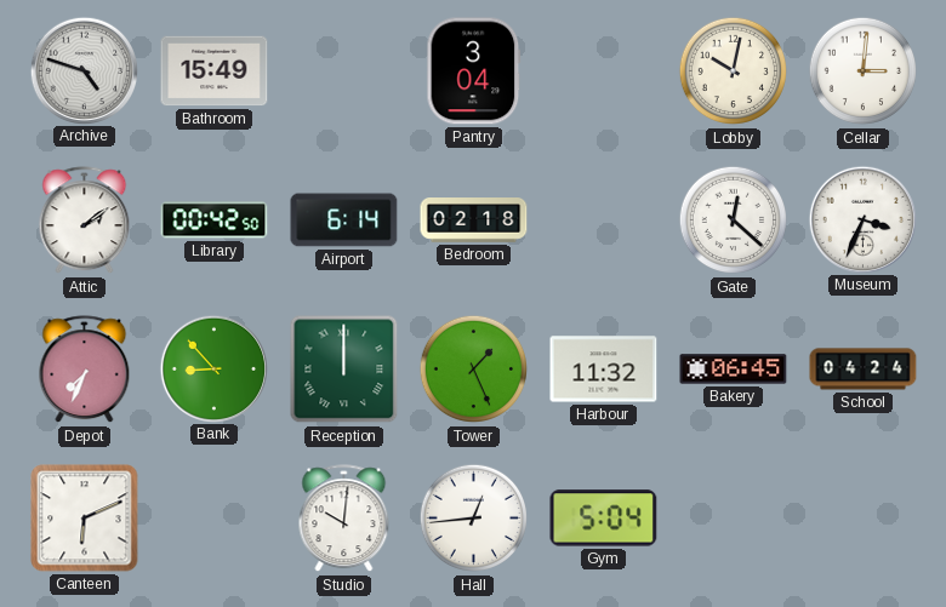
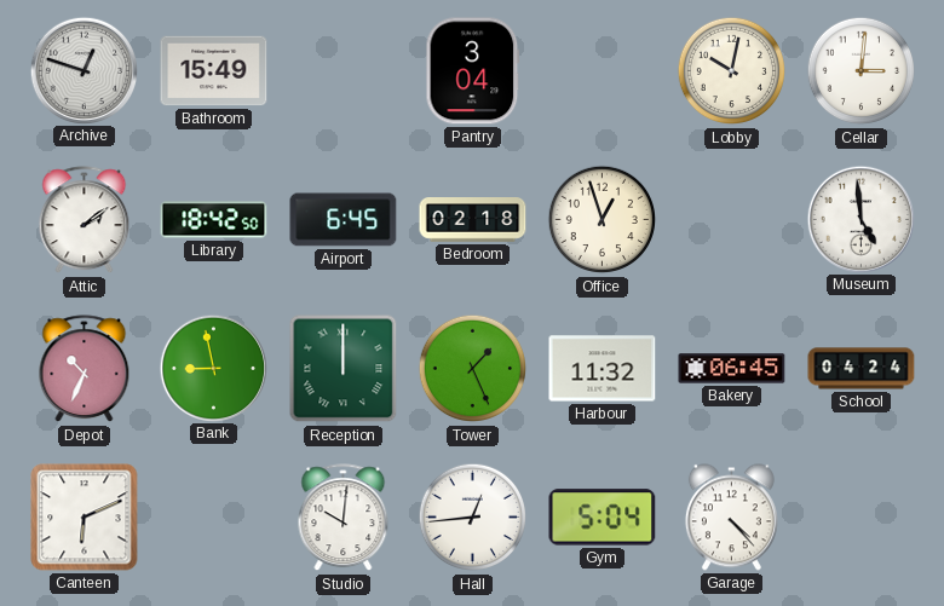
Archive: 4:48 -> 12:48 (84, 70)
Library: 00:42 -> 18:42 (214, 220)
Airport: 6:14 -> 6:45 (344, 220)
Office: none -> 12:57 (603, 220)
Gate: 12:22 -> none (734, 221)
Museum: 3:34 -> 4:59 (860, 219)
Depot: 7:34 -> 10:34 (85, 369)
Bank: 8:53 -> 8:58 (213, 368)
Garage: none -> 4:23 (731, 518)
